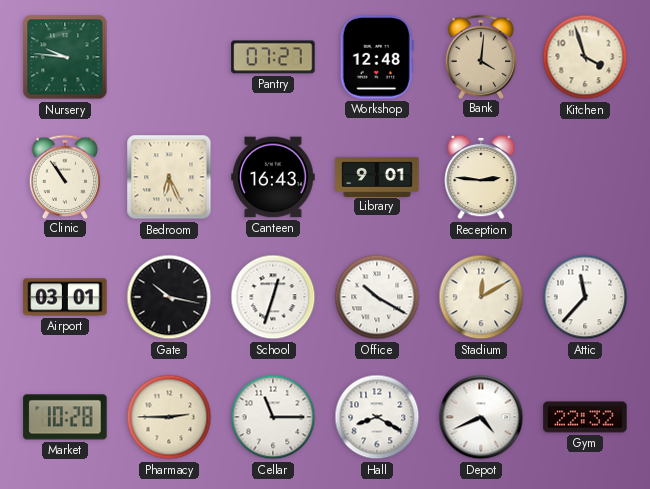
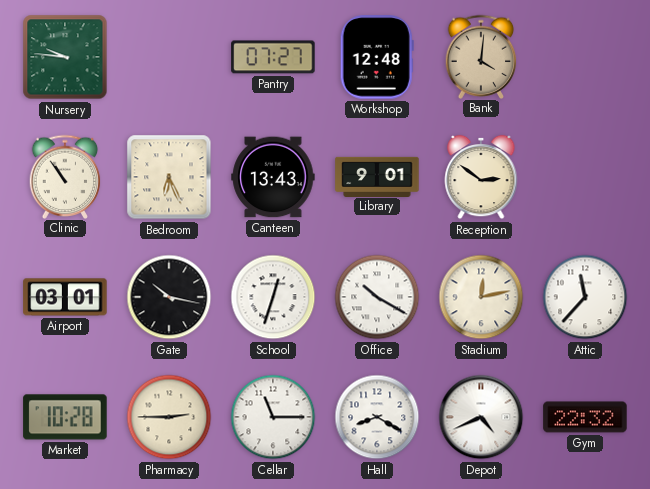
Kitchen: 3:57 -> none (585, 57)
Canteen: 16:43 -> 13:43 (273, 177)
Reception: 2:46 -> 2:51 (481, 177)
Stadium: 12:10 -> 12:13 (481, 297)
